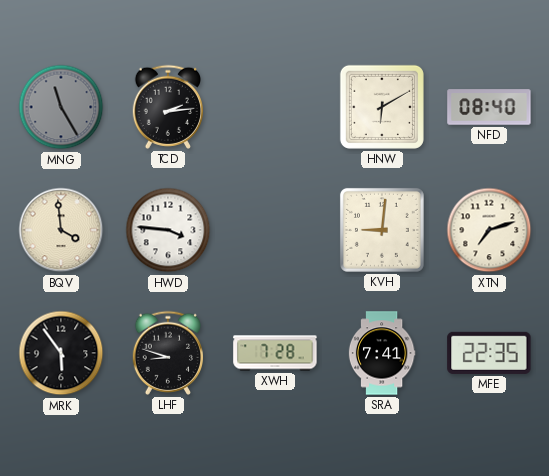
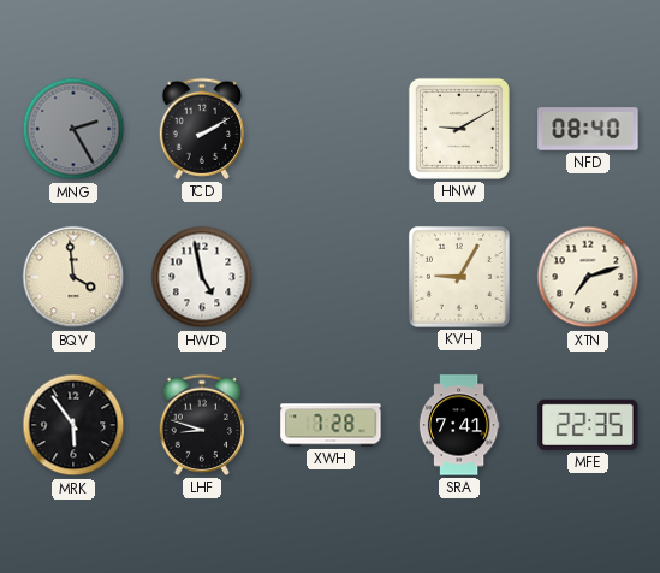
MNG: 11:25 -> 2:25 (73, 129)
TCD: 2:14 -> 2:10 (201, 129)
HNW: 6:10 -> 9:10 (459, 129)
HWD: 3:46 -> 4:58 (202, 277)
KVH: 9:01 -> 9:05 (459, 277)
